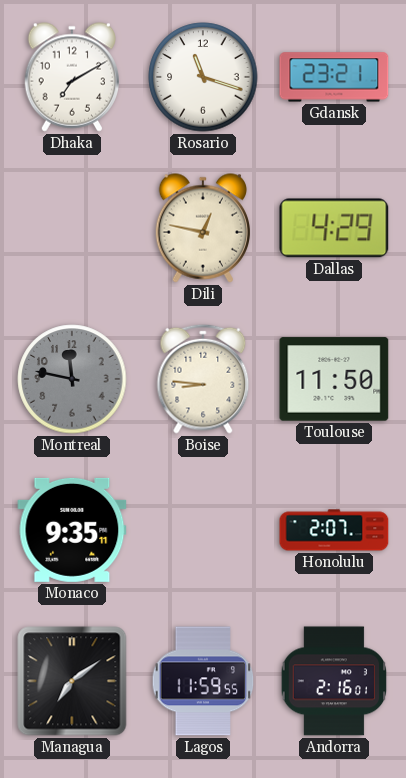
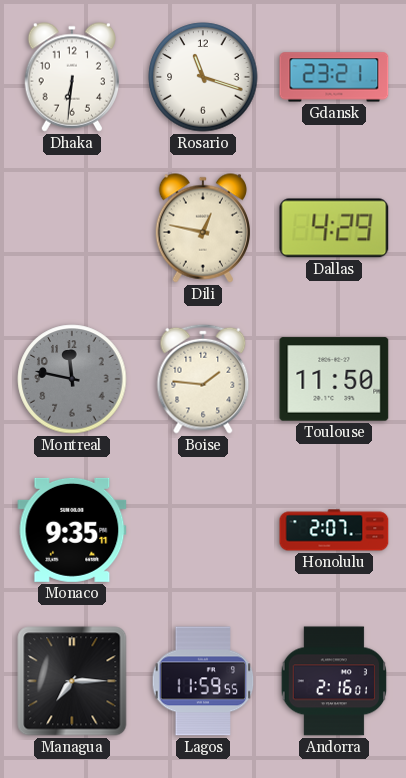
Dhaka: 7:10 -> 6:31 (71, 77)
Boise: 8:46 -> 1:46 (203, 379)
Managua: 7:09 -> 7:15 (72, 681)
